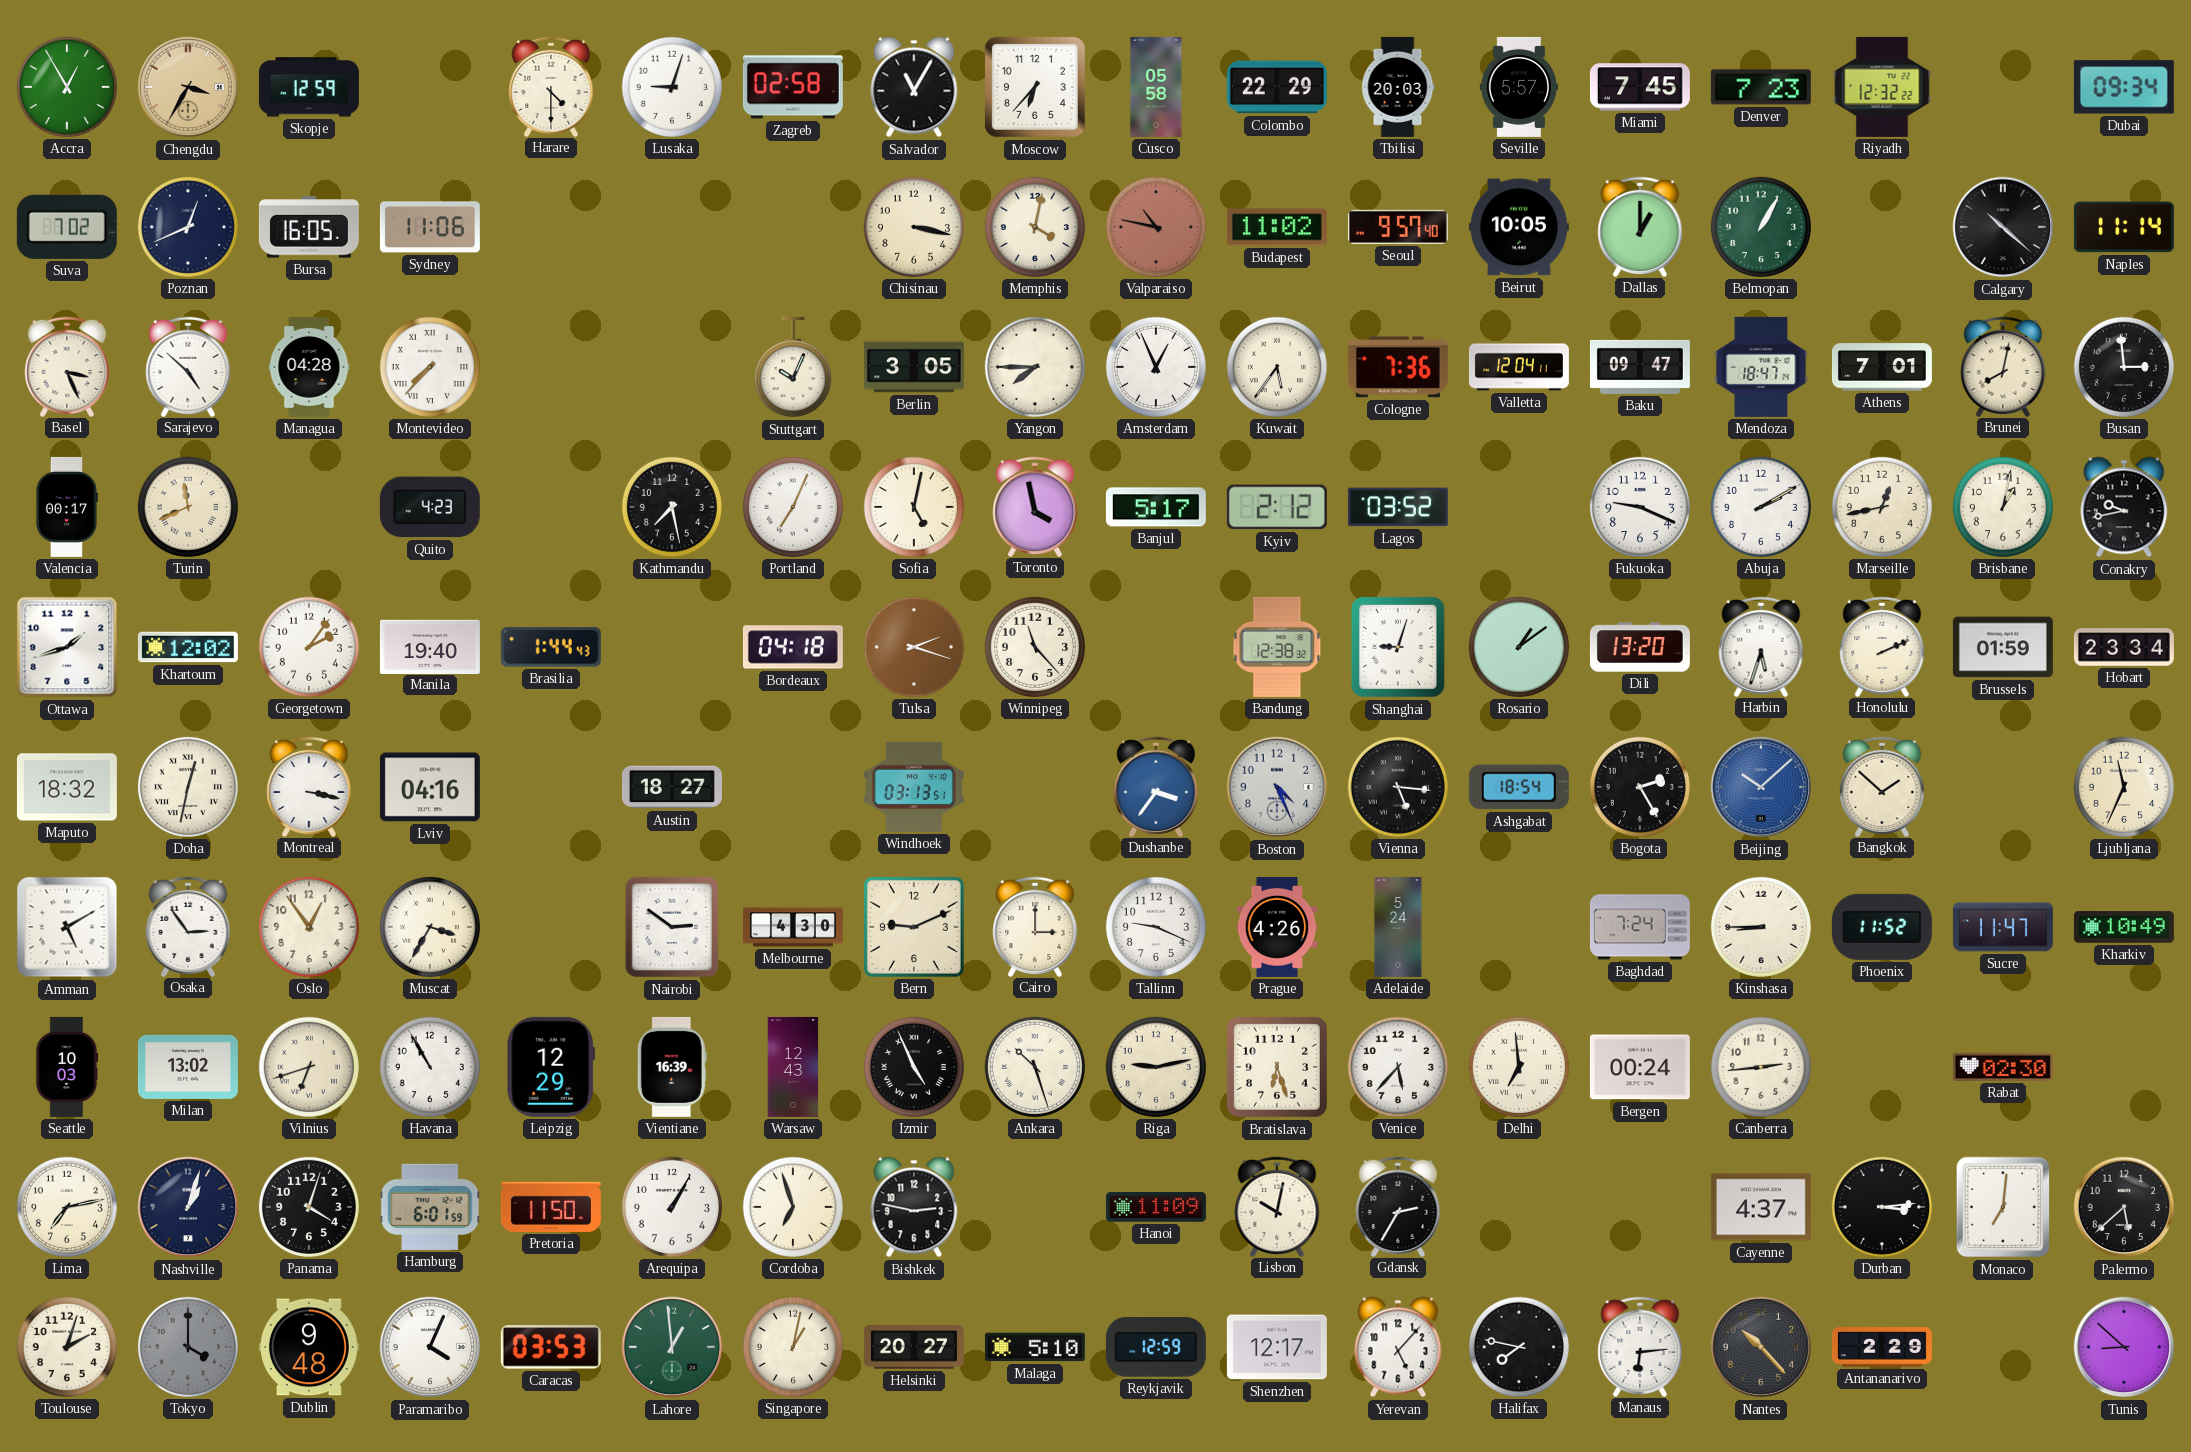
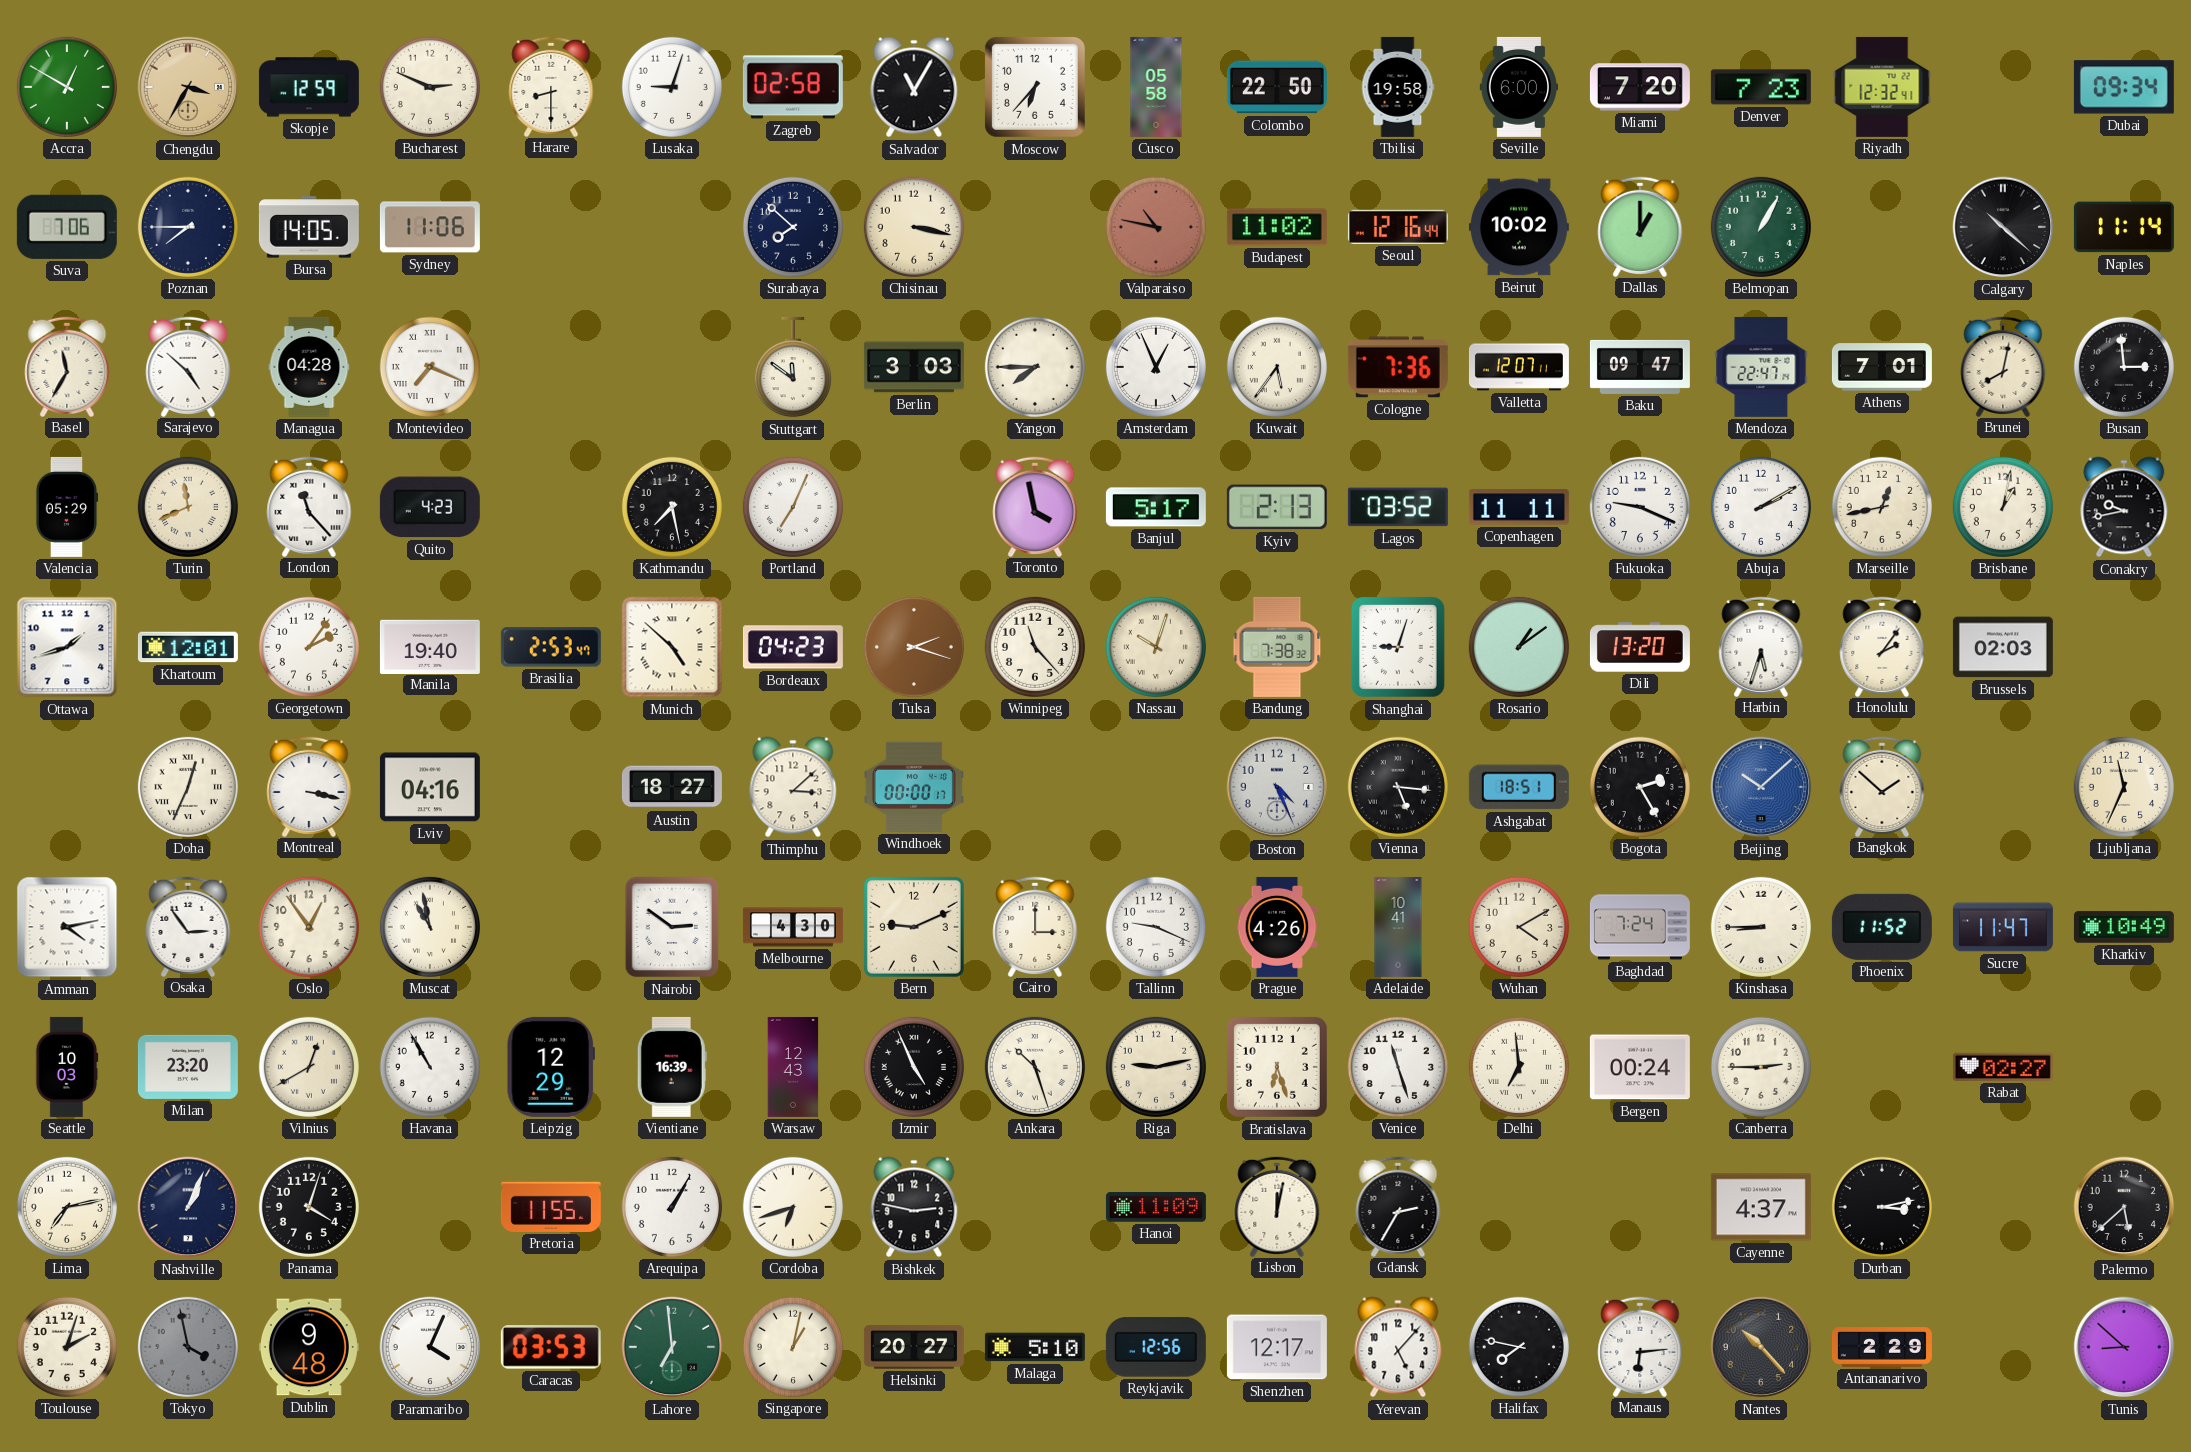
Accra: 12:55 -> 12:50 (67, 87)
Bucharest: none -> 2:49 (430, 87)
Harare: 4:30 -> 8:30 (551, 86)
Colombo: 22:29 -> 22:50 (1277, 87)
Tbilisi: 20:03 -> 19:58 (1398, 87)
Seville: 5:57 -> 6:00 (1518, 87)
Miami: 7:45 -> 7:20 (1640, 87)
Riyadh: 12:32:22 -> 12:32:41 (1882, 87)
Suva: 7:02 -> 7:06 (67, 227)
Poznan: 12:41 -> 7:45 (188, 227)
Bursa: 16:05 -> 14:05 (309, 227)
Surabaya: none -> 7:52 (793, 227)
Memphis: 4:02 -> none (1035, 227)
Seoul: 9:57 -> 12:16 (1398, 227)
Beirut: 10:05 -> 10:02 (1519, 227)
Basel: 3:26 -> 11:35 (67, 366)
Montevideo: 7:37 -> 7:19 (430, 367)
Stuttgart: 10:04 -> 11:51 (793, 367)
Berlin: 3:05 -> 3:03 (914, 367)
Valletta: 12:04 -> 12:07 (1519, 367)
Mendoza: 18:47 -> 22:47 (1761, 367)
Valencia: 00:17 -> 05:29 (66, 507)
London: none -> 11:23 (309, 506)
Sofia: 5:02 -> none (914, 507)
Kyiv: 2:12 -> 2:13 (1277, 507)
Copenhagen: none -> 11:11 (1519, 507)
Khartoum: 12:02 -> 12:01 (188, 647)
Brasilia: 1:44 -> 2:53 (551, 647)
Munich: none -> 4:52 (672, 647)
Bordeaux: 04:18 -> 04:23 (793, 647)
Nassau: none -> 10:03 (1156, 647)
Bandung: 12:38 -> 7:38 (1277, 647)
Honolulu: 2:11 -> 2:06 (1882, 646)
Brussels: 01:59 -> 02:03 (2003, 647)
Hobart: 23:34 -> none (2124, 647)
Maputo: 18:32 -> none (67, 787)
Doha: 12:32 -> 12:34 (188, 787)
Thimphu: none -> 3:08 (793, 787)
Windhoek: 03:13 -> 00:00 (914, 787)
Dushanbe: 3:36 -> none (1156, 786)
Ashgabat: 18:54 -> 18:51 (1519, 787)
Amman: 5:10 -> 4:13 (67, 927)
Muscat: 3:35 -> 10:58 (430, 927)
Adelaide: 5:24 -> 10:41 (1398, 927)
Wuhan: none -> 4:10 (1519, 927)
Milan: 13:02 -> 23:20 (188, 1067)
Vilnius: 6:42 -> 12:40 (309, 1067)
Venice: 5:37 -> 11:27 (1398, 1067)
Canberra: 2:44 -> 2:45 (1761, 1067)
Rabat: 02:30 -> 02:27 (2003, 1067)
Nashville: 1:03 -> 1:04 (188, 1207)
Hamburg: 6:01 -> none (430, 1207)
Pretoria: 11:50 -> 11:55 (551, 1207)
Cordoba: 6:57 -> 6:42 (793, 1207)
Lisbon: 10:02 -> 12:02 (1277, 1206)
Durban: 3:14 -> 3:13 (1882, 1207)
Monaco: 7:01 -> none (2003, 1207)
Tokyo: 4:00 -> 3:58 (188, 1347)
Lahore: 12:59 -> 6:59 (672, 1347)
Reykjavik: 12:59 -> 12:56 (1156, 1347)
